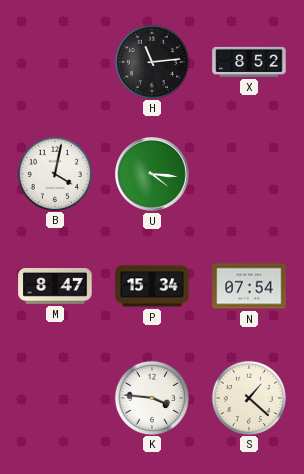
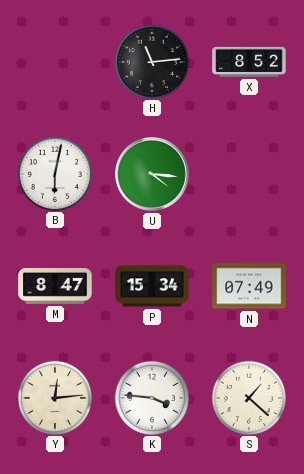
B: 4:02 -> 6:02 (54, 173)
N: 07:54 -> 07:49 (249, 286)
Y: none -> 12:14 (54, 397)
